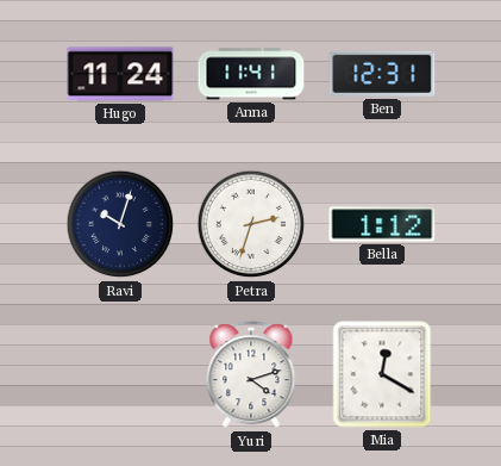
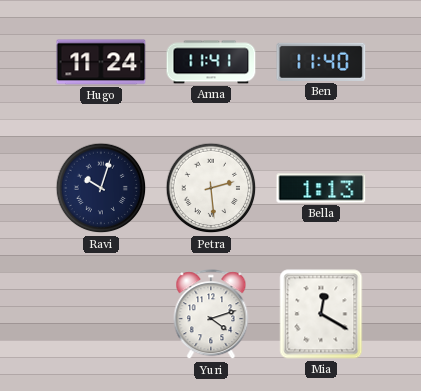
Ben: 12:31 -> 11:40 (321, 62)
Petra: 2:33 -> 2:29 (211, 188)
Bella: 1:12 -> 1:13 (321, 188)
